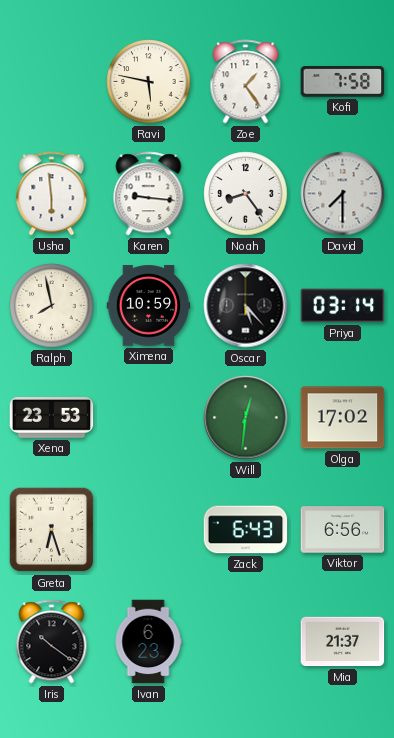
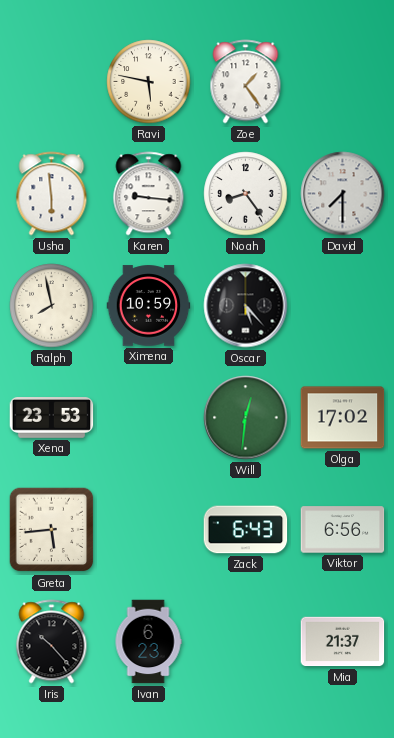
Kofi: 7:58 -> none (343, 82)
Priya: 03:14 -> none (343, 306)
Greta: 6:27 -> 5:44 (52, 530)
Iris: 10:21 -> 10:23 (52, 642)
